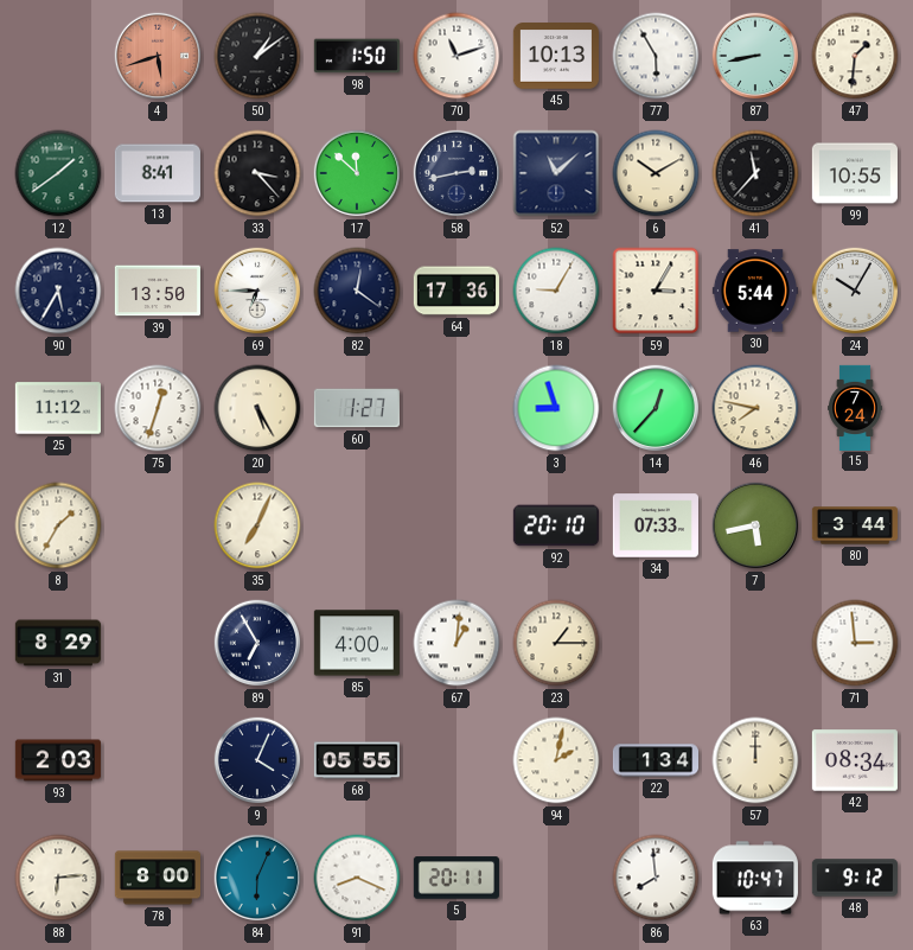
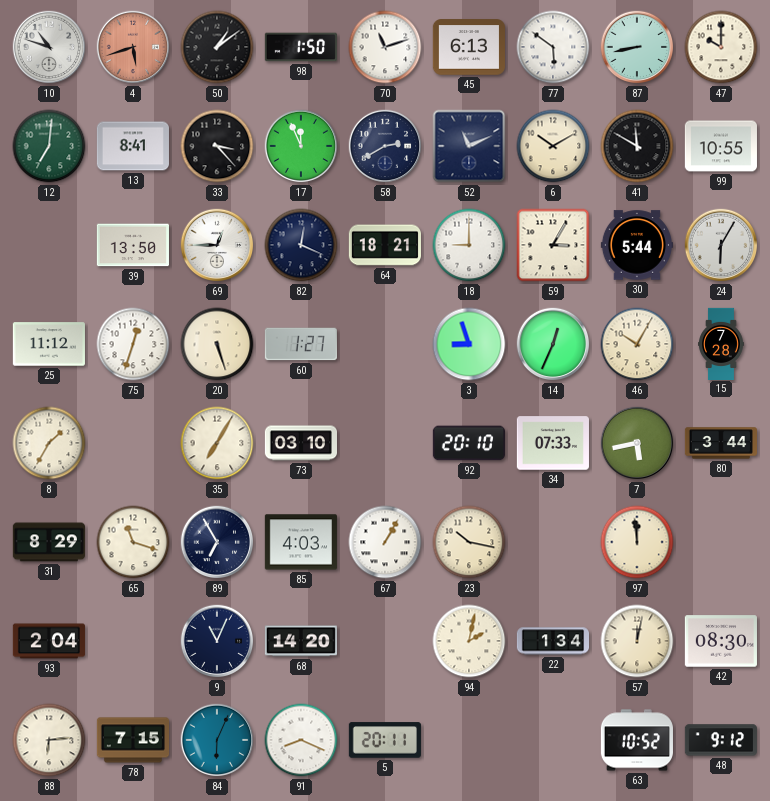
10: none -> 10:48 (49, 47)
45: 10:13 -> 6:13 (469, 47)
77: 5:55 -> 5:51 (553, 47)
47: 1:31 -> 10:00 (721, 47)
12: 1:39 -> 7:01 (49, 146)
17: 11:52 -> 11:56 (301, 146)
58: 2:43 -> 2:40 (385, 146)
52: 11:08 -> 11:11 (469, 146)
41: 11:37 -> 11:50 (637, 146)
90: 5:35 -> none (58, 291)
69: 6:45 -> 12:45 (217, 245)
82: 12:21 -> 12:19 (301, 245)
64: 17:36 -> 18:21 (385, 245)
18: 9:05 -> 9:00 (469, 245)
24: 10:05 -> 6:05 (721, 245)
20: 5:25 -> 5:27 (217, 344)
14: 12:37 -> 12:34 (553, 344)
46: 7:47 -> 10:05 (637, 344)
15: 7:24 -> 7:28 (721, 343)
35: 7:04 -> 7:05 (217, 443)
73: none -> 03:10 (300, 443)
65: none -> 11:18 (133, 542)
85: 4:00 -> 4:03 (301, 542)
67: 1:01 -> 1:05 (385, 542)
23: 1:15 -> 10:17 (469, 542)
97: none -> 11:59 (637, 542)
71: 2:59 -> none (855, 643)
93: 2:03 -> 2:04 (49, 641)
9: 4:04 -> 11:04 (217, 641)
68: 05:55 -> 14:20 (300, 641)
57: 12:00 -> 12:02 (637, 641)
42: 08:34 -> 08:30 (721, 641)
78: 8:00 -> 7:15 (132, 740)
86: 7:59 -> none (656, 878)
63: 10:47 -> 10:52 (636, 740)
